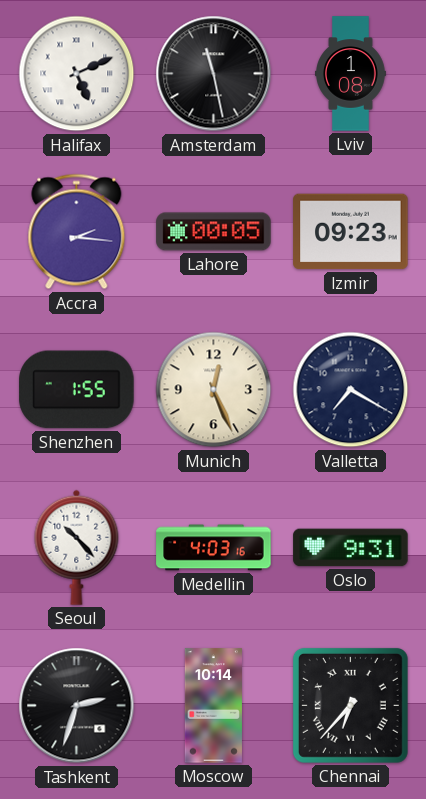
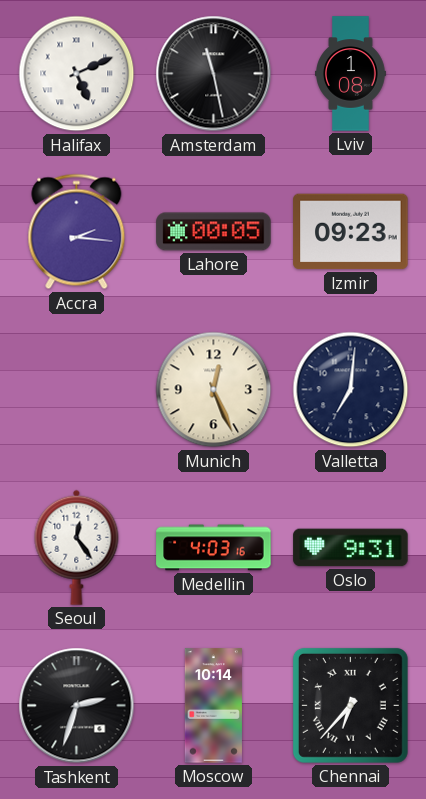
Shenzhen: 1:55 -> none (77, 390)
Valletta: 7:20 -> 7:01 (351, 390)
Seoul: 10:23 -> 12:24 (77, 547)
